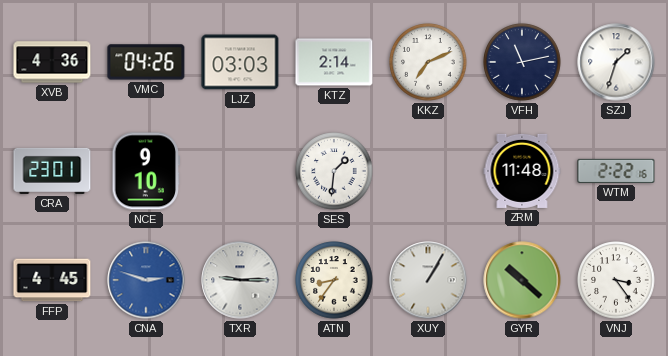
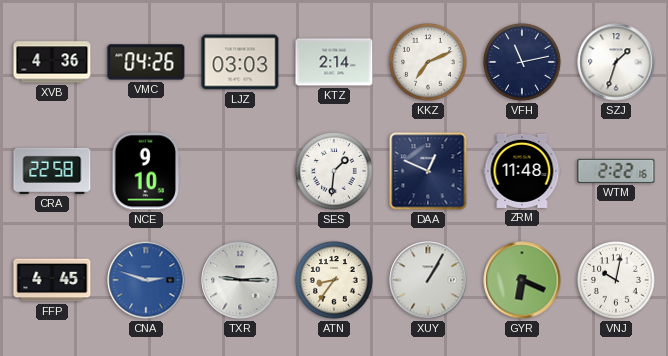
CRA: 23:01 -> 22:58 (52, 171)
DAA: none -> 12:49 (428, 171)
GYR: 10:22 -> 6:19 (522, 280)
VNJ: 3:24 -> 10:02 (616, 280)
